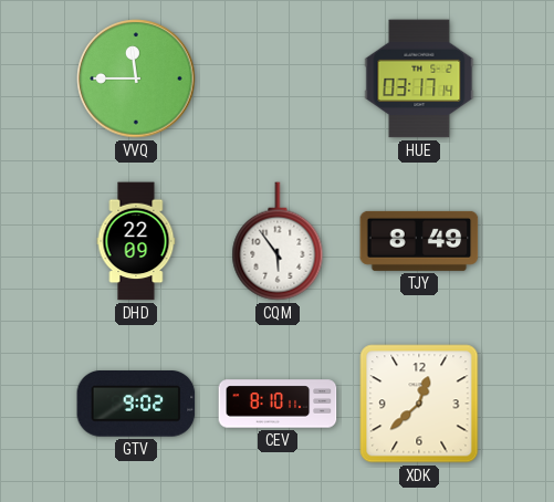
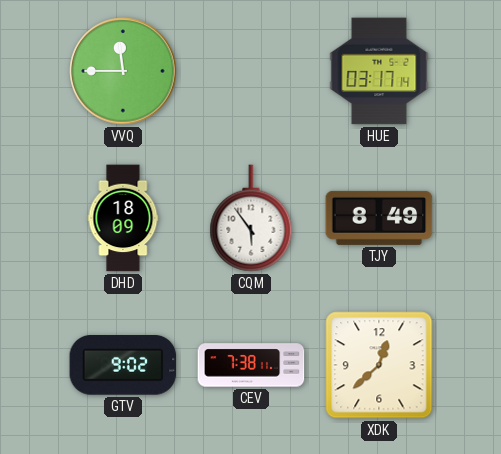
DHD: 22:09 -> 18:09 (123, 218)
CEV: 8:10 -> 7:38 (251, 365)
